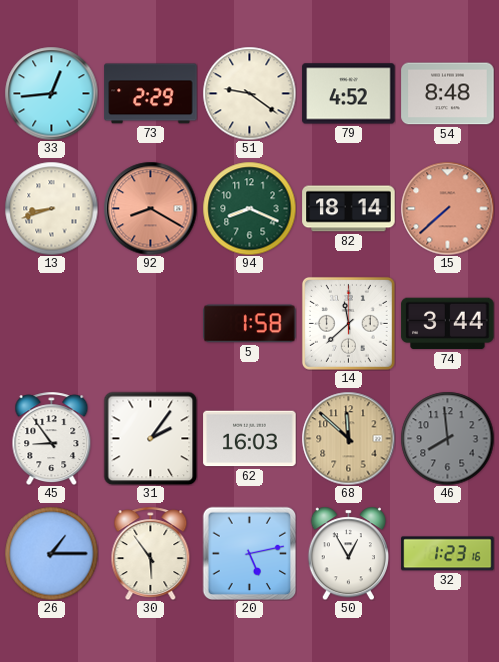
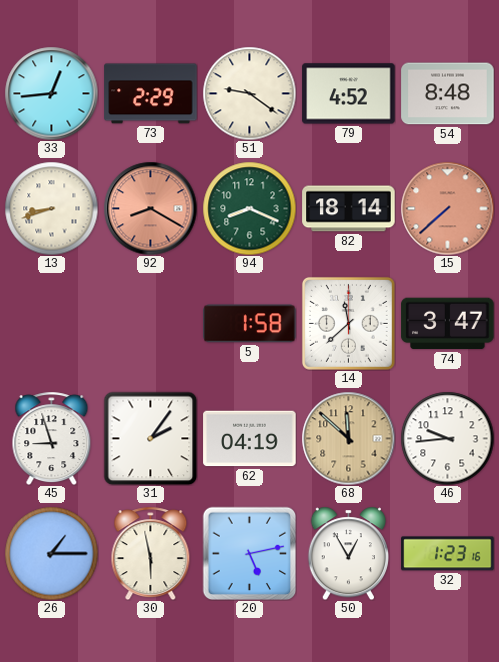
74: 3:44 -> 3:47 (448, 324)
45: 8:54 -> 8:57 (52, 438)
62: 16:03 -> 04:19 (250, 439)
46: 7:59 -> 9:44 (447, 438)
46 dial: grey -> white (447, 438)
30: 5:54 -> 5:58 (151, 553)
